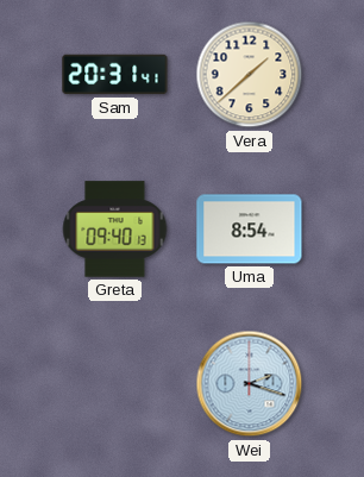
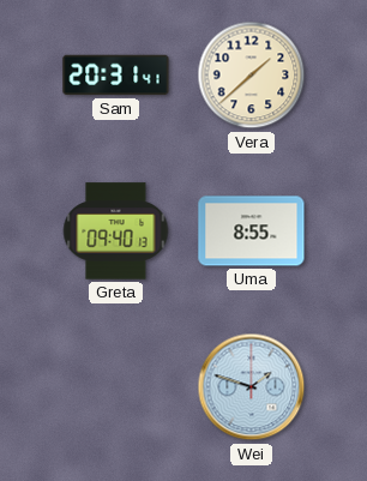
Uma: 8:54 -> 8:55 (252, 232)
Wei: 2:18 -> 1:48 (252, 387)
